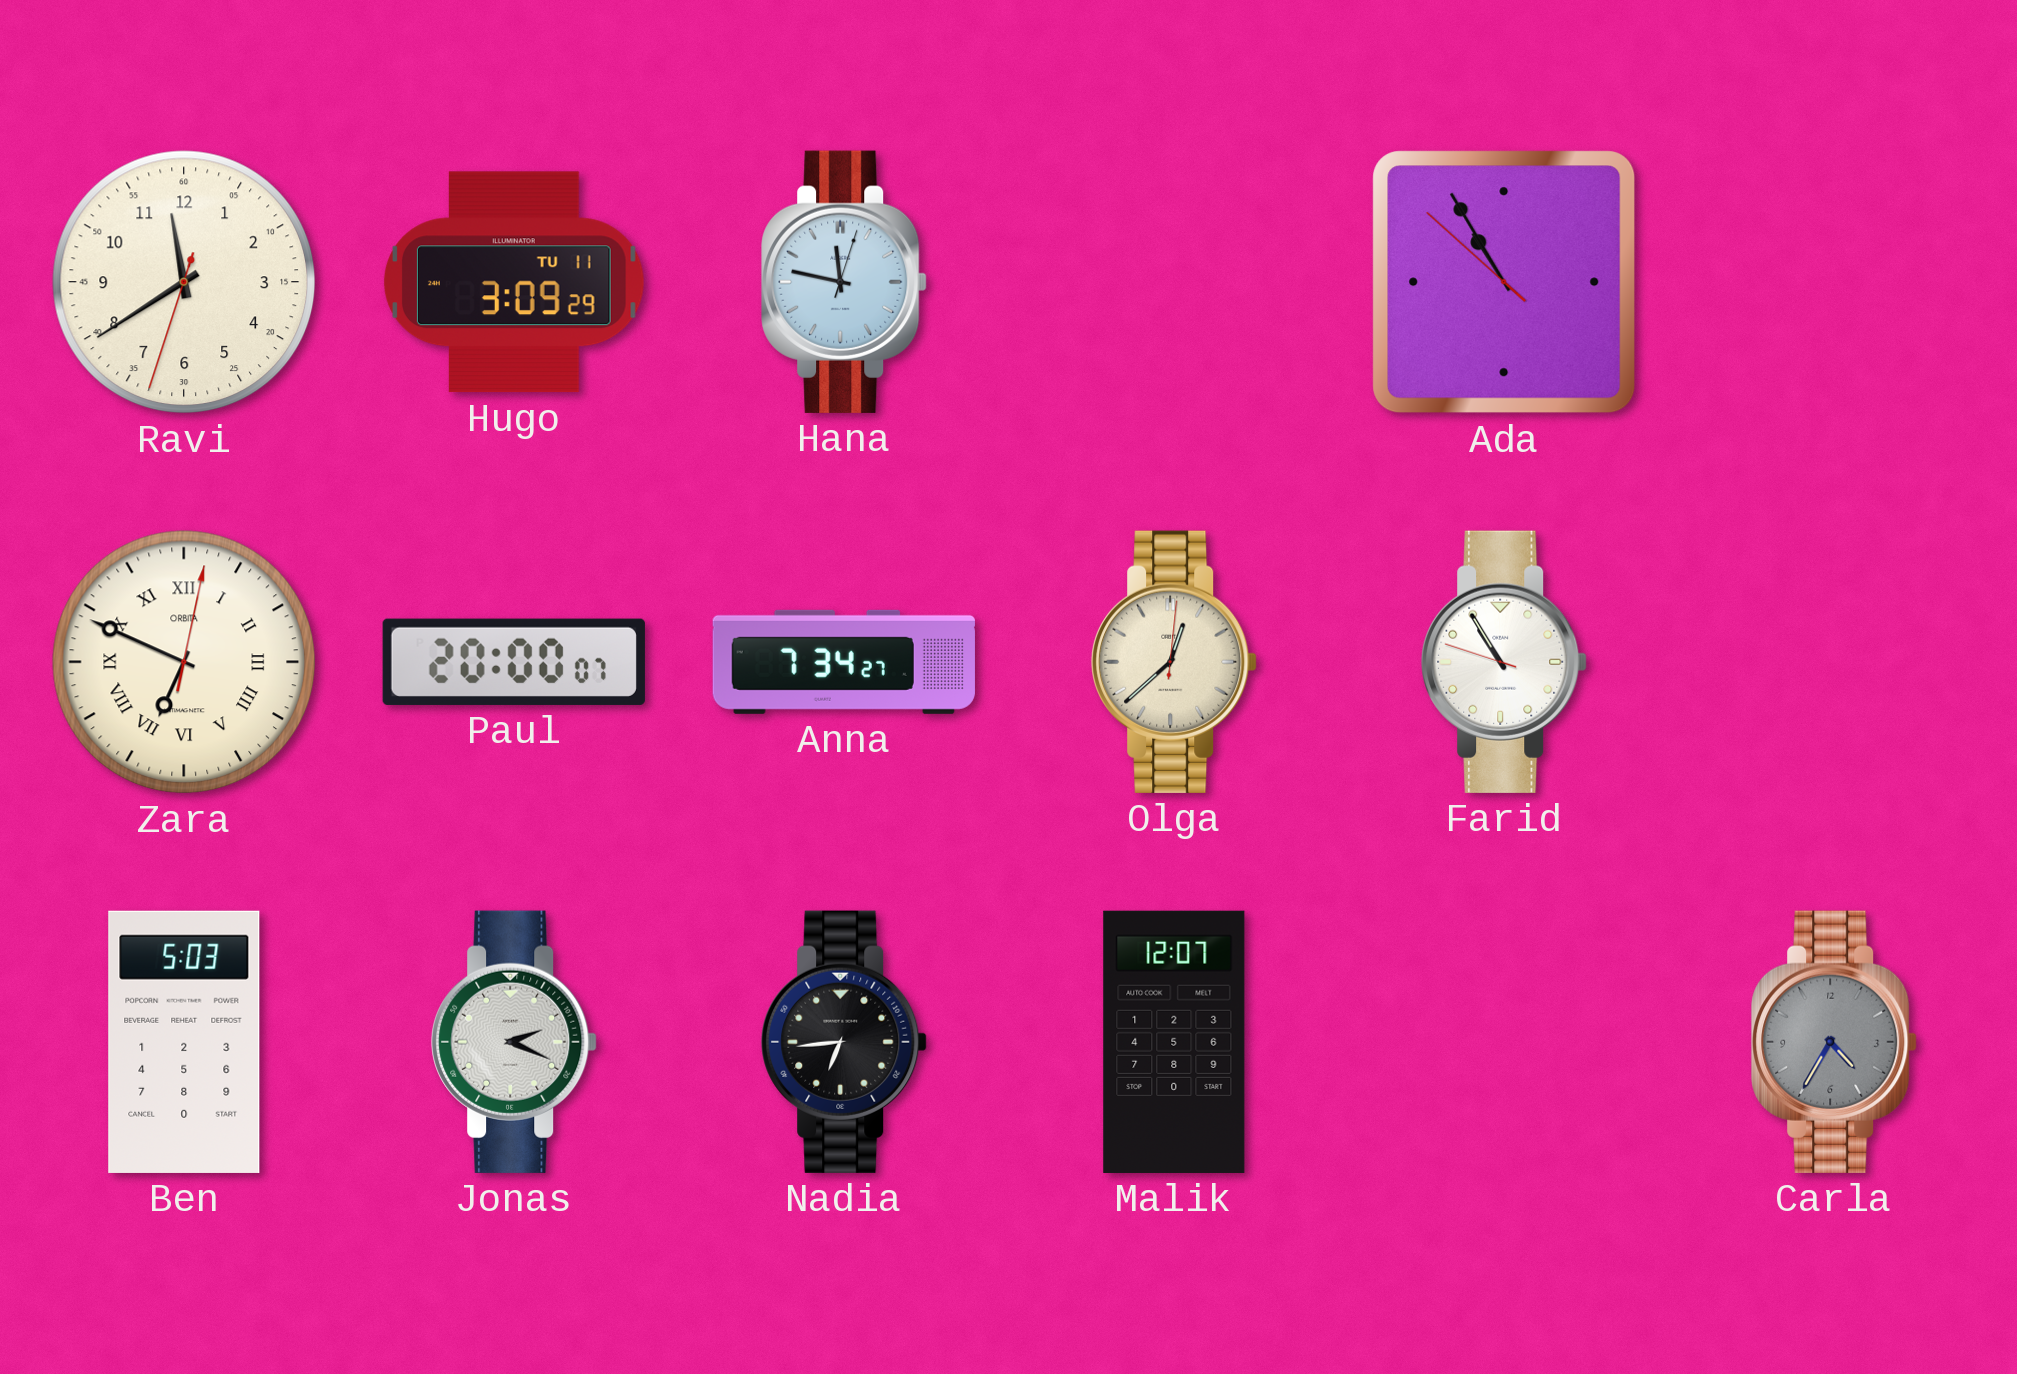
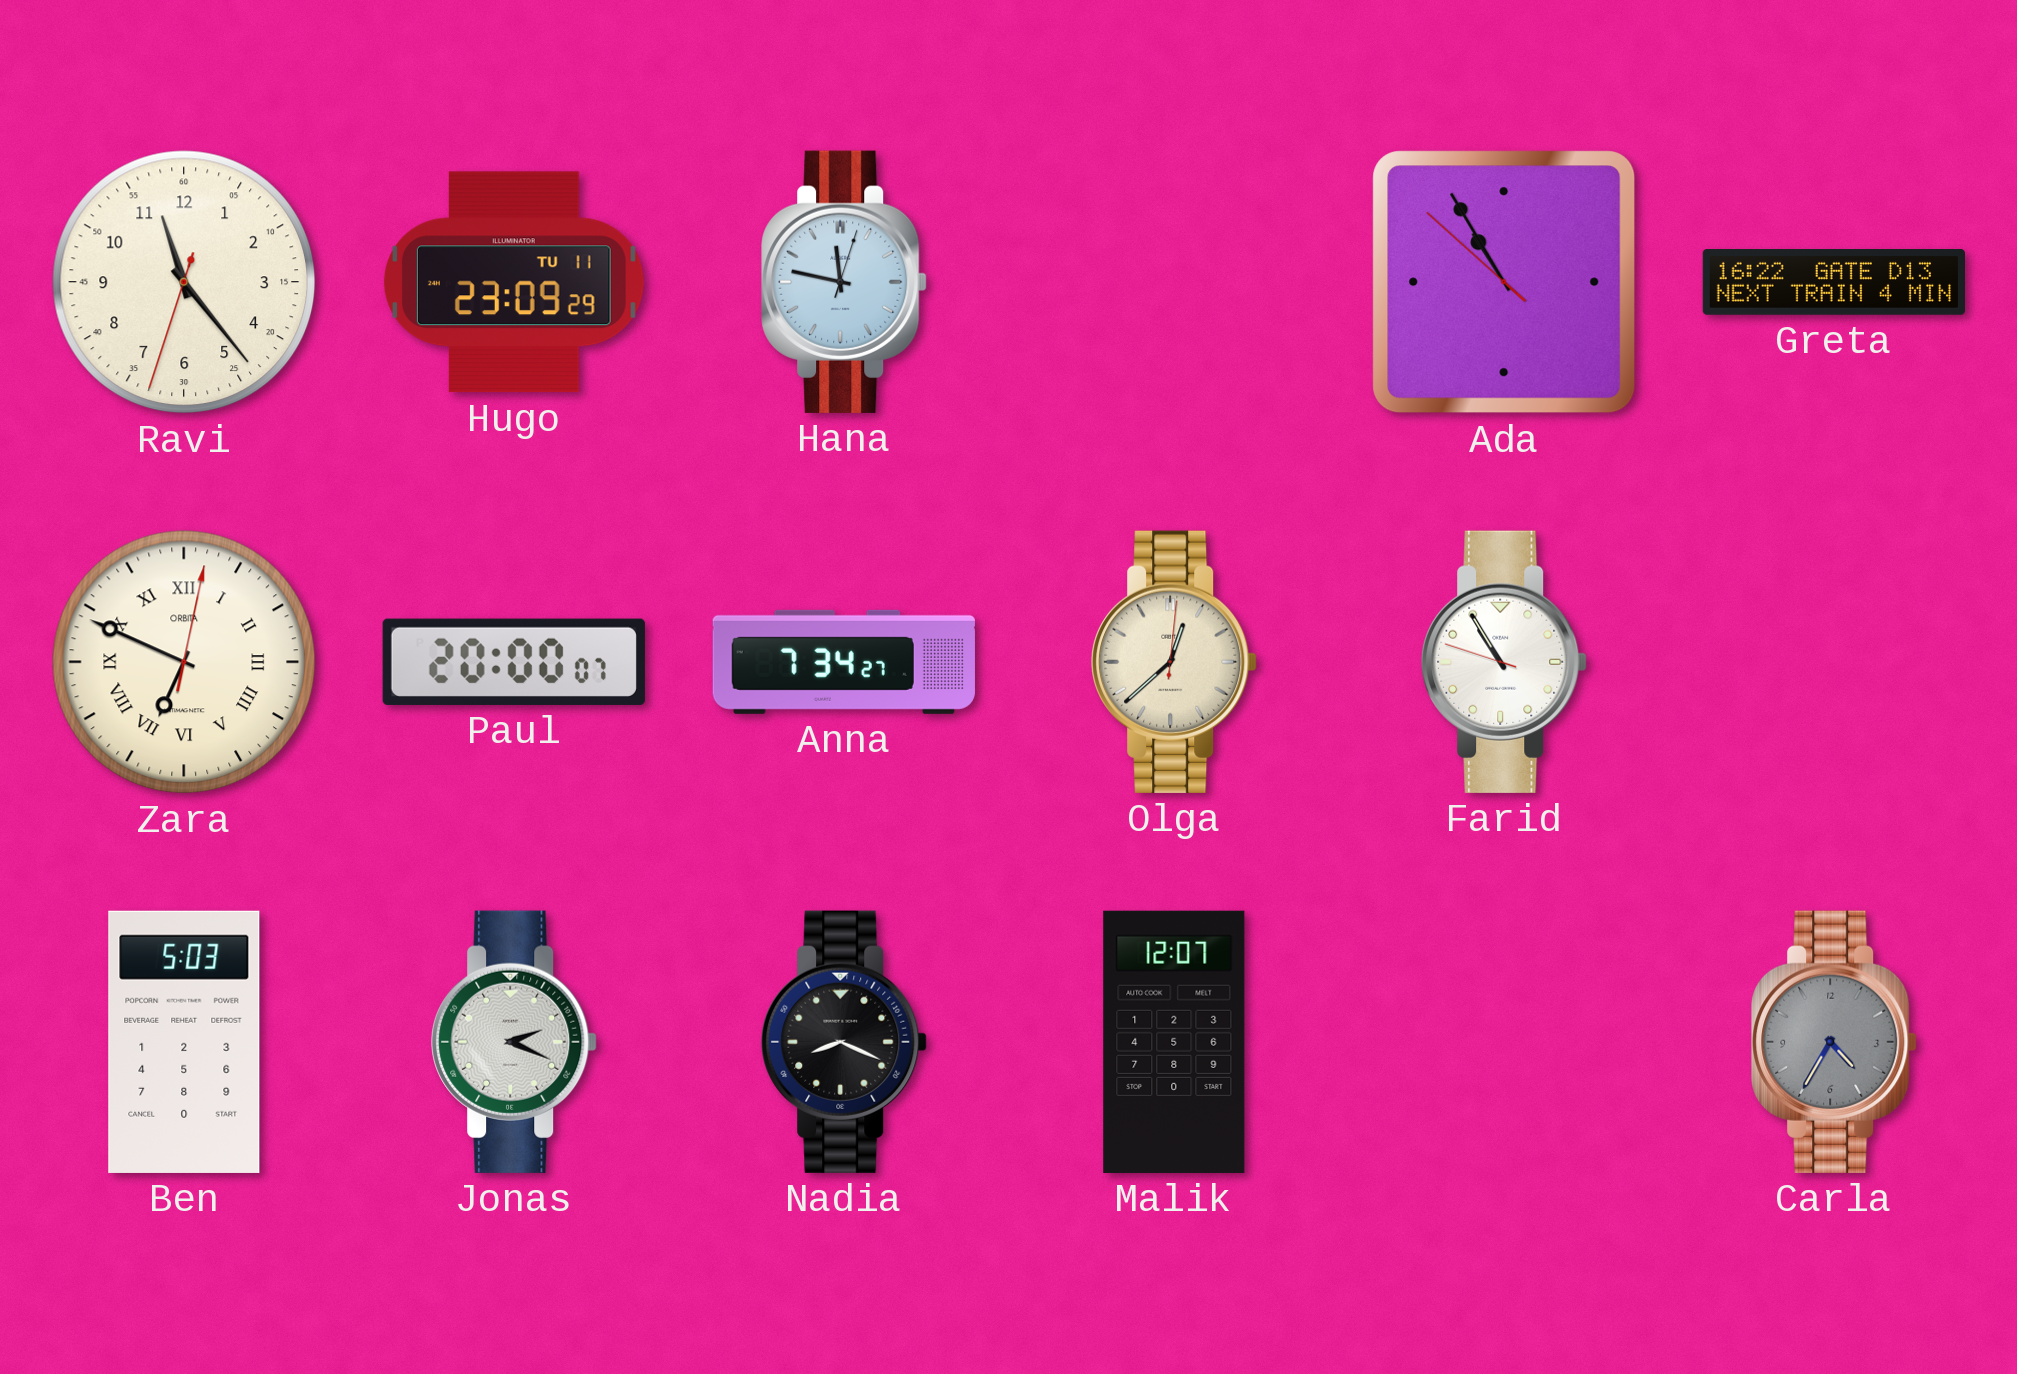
Ravi: 11:39 -> 11:23 (184, 282)
Hugo: 3:09 -> 23:09 (514, 282)
Greta: none -> 16:22 (1833, 283)
Nadia: 6:44 -> 8:19 (844, 1042)
